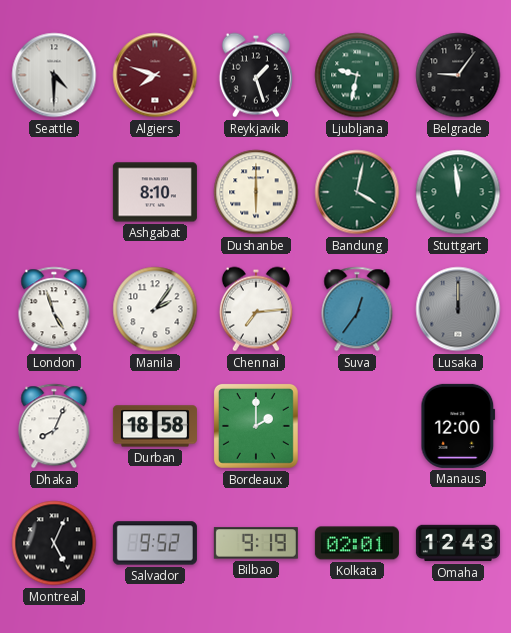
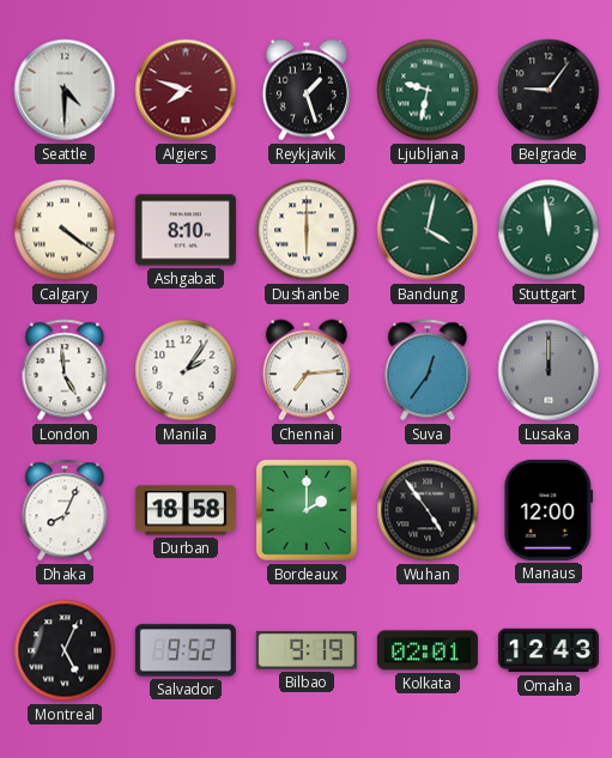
Calgary: none -> 4:21 (65, 230)
London: 4:57 -> 4:59 (65, 370)
Wuhan: none -> 4:54 (428, 510)
